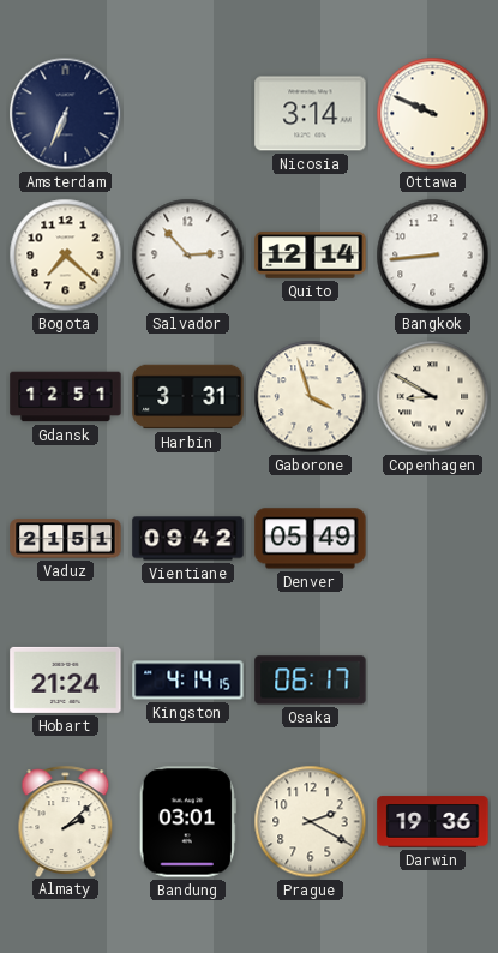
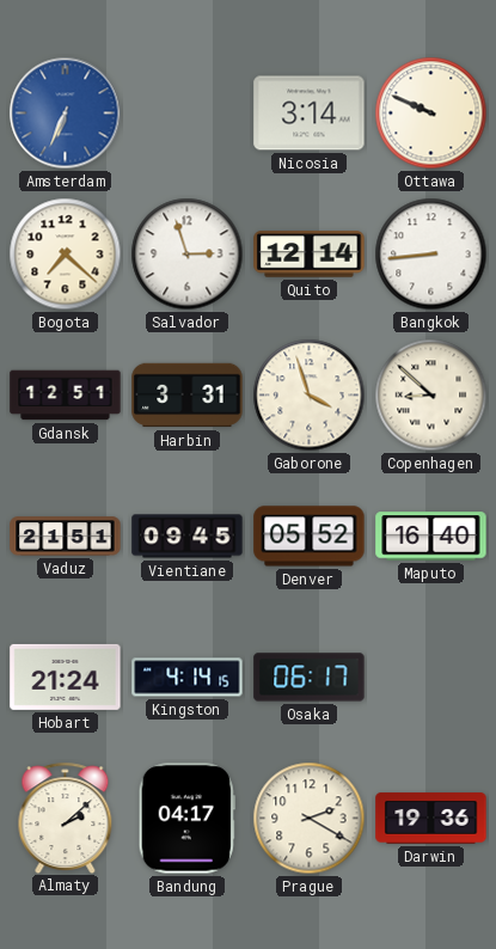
Amsterdam dial: navy -> blue (66, 114)
Salvador: 2:53 -> 2:57 (188, 255)
Copenhagen: 8:50 -> 8:52 (431, 396)
Vientiane: 09:42 -> 09:45 (188, 537)
Denver: 05:49 -> 05:52 (310, 537)
Maputo: none -> 16:40 (431, 537)
Bandung: 03:01 -> 04:17 (186, 819)
